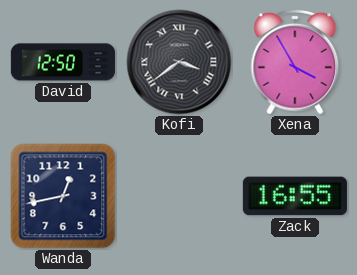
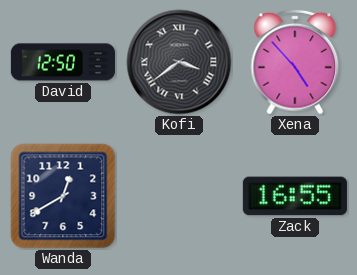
Xena: 3:55 -> 4:53 (295, 62)
Wanda: 12:43 -> 12:40 (63, 196)
